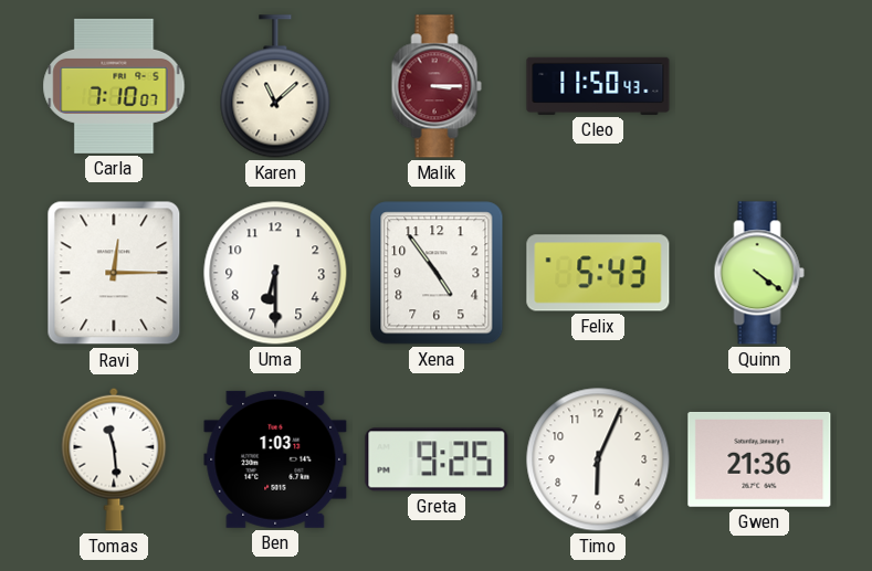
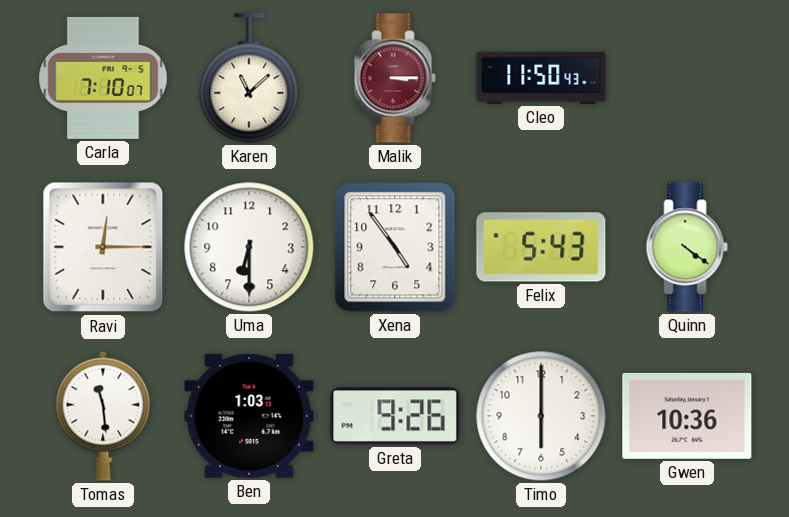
Greta: 9:25 -> 9:26 (395, 416)
Timo: 6:04 -> 6:00 (541, 416)
Gwen: 21:36 -> 10:36 (687, 416)
